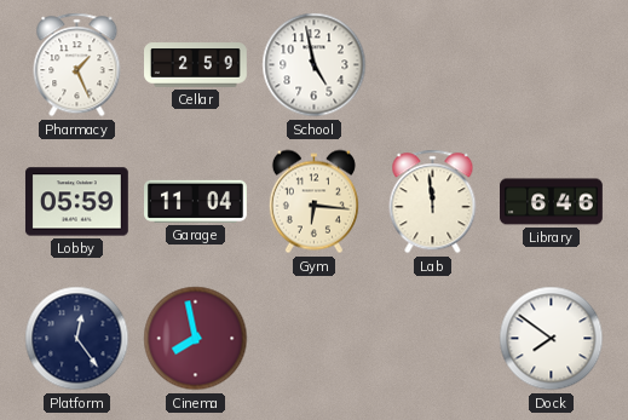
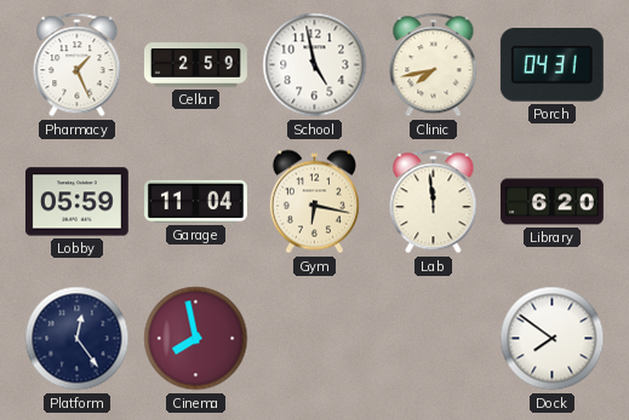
Clinic: none -> 7:43 (434, 65)
Porch: none -> 04:31 (551, 65)
Gym: 6:16 -> 6:17 (314, 202)
Library: 6:46 -> 6:20 (553, 202)
